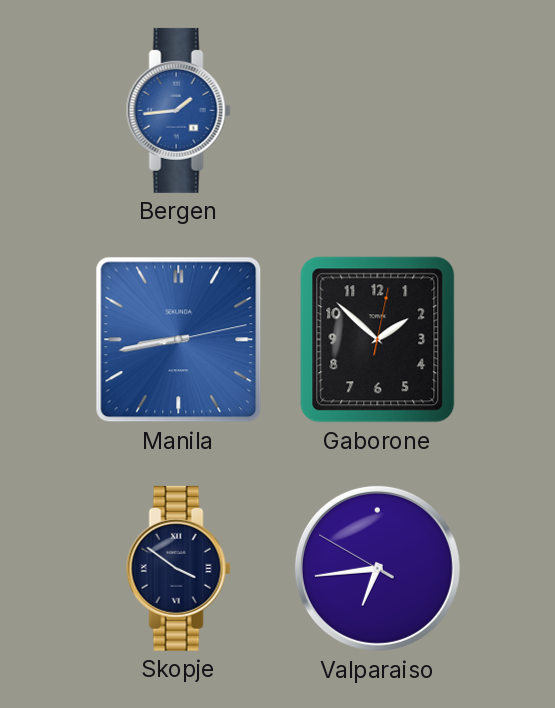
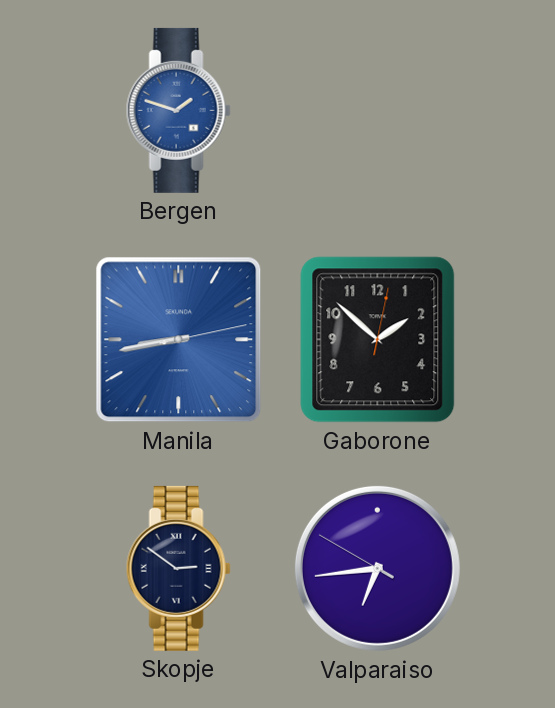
Bergen: 1:44 -> 1:48 (178, 110)
Skopje: 3:51 -> 2:51 (178, 568)
